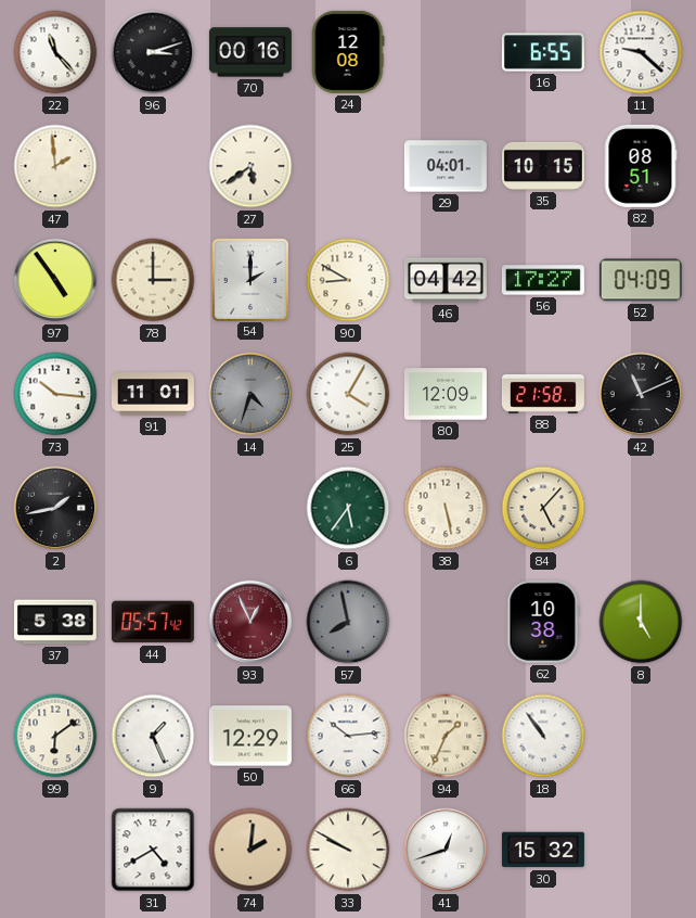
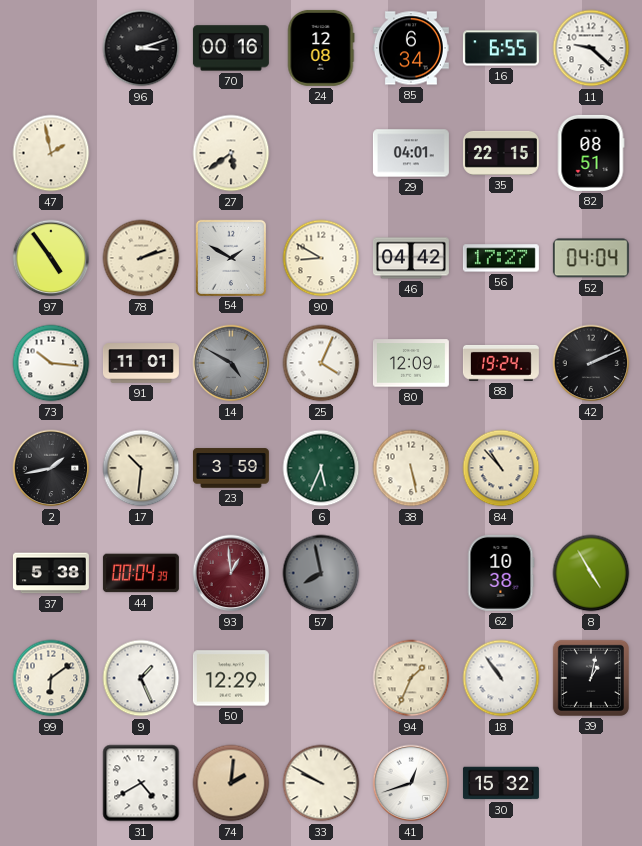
22: 11:23 -> none (55, 52)
85: none -> 6:34 (411, 48)
47: 1:59 -> 1:58 (51, 153)
35: 10:15 -> 22:15 (501, 153)
78: 3:00 -> 2:12 (141, 258)
54: 2:00 -> 1:50 (230, 257)
52: 04:09 -> 04:04 (591, 258)
14: 4:33 -> 4:50 (231, 363)
25: 4:05 -> 4:04 (321, 363)
88: 21:58 -> 19:24 (501, 363)
42: 11:11 -> 2:11 (591, 363)
17: none -> 10:31 (141, 468)
23: none -> 3:59 (231, 468)
6: 5:36 -> 5:34 (321, 468)
84: 5:07 -> 10:53 (501, 468)
44: 05:57 -> 00:04 (141, 573)
93: 12:56 -> 12:59 (231, 573)
8: 5:00 -> 4:55 (591, 573)
66: 10:14 -> none (348, 736)
39: none -> 1:02 (591, 678)
